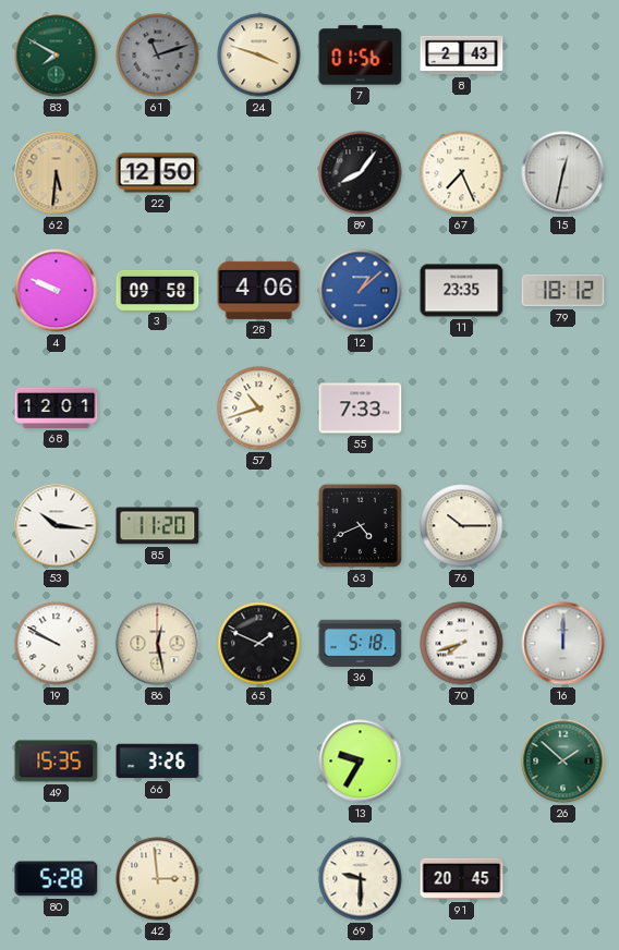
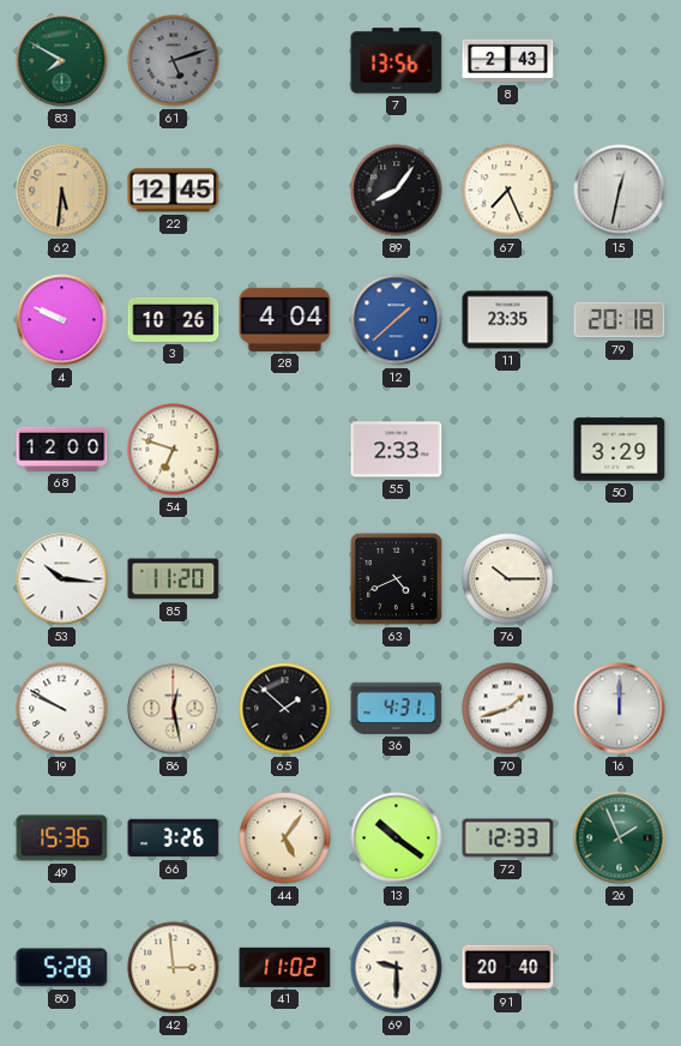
61: 11:12 -> 5:12 (174, 61)
24: 3:48 -> none (259, 56)
7: 01:56 -> 13:56 (397, 61)
22: 12:50 -> 12:45 (174, 191)
3: 09:58 -> 10:26 (174, 319)
28: 4:06 -> 4:04 (285, 319)
12: 1:08 -> 1:38 (397, 320)
79: 18:12 -> 20:18 (620, 320)
68: 12:01 -> 12:00 (62, 449)
54: none -> 6:48 (174, 450)
57: 10:42 -> none (259, 409)
55: 7:33 -> 2:33 (397, 450)
50: none -> 3:29 (620, 450)
65: 1:49 -> 1:52 (285, 709)
36: 5:18 -> 4:31 (397, 708)
70: 7:42 -> 1:42 (508, 709)
49: 15:35 -> 15:36 (62, 838)
44: none -> 5:06 (285, 838)
13: 9:35 -> 10:21 (397, 838)
72: none -> 12:33 (508, 838)
26: 1:52 -> 1:56 (620, 838)
41: none -> 11:02 (285, 967)
91: 20:45 -> 20:40 (508, 968)
